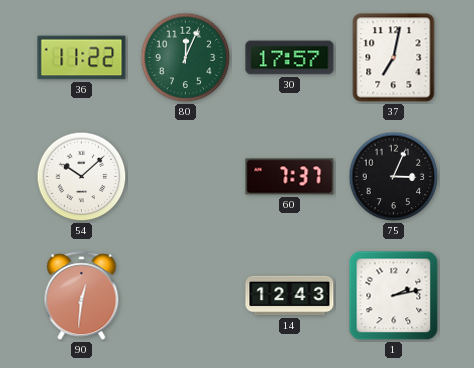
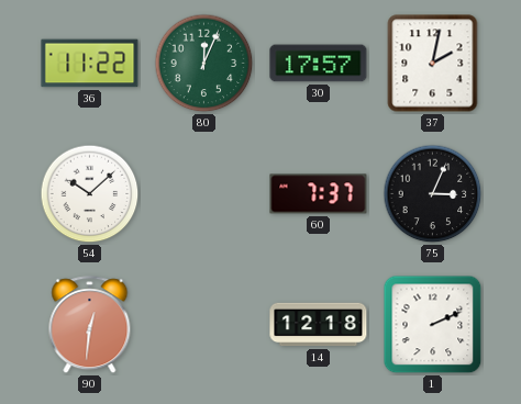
37: 7:02 -> 2:02 (433, 64)
14: 12:43 -> 12:18 (319, 325)
1: 2:13 -> 2:11 (433, 325)
